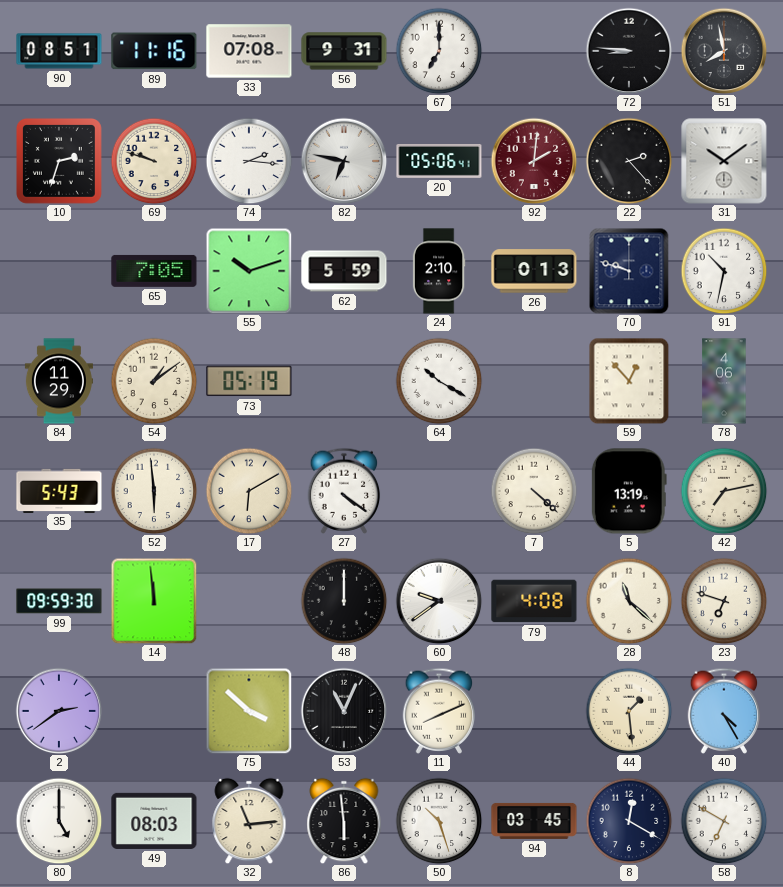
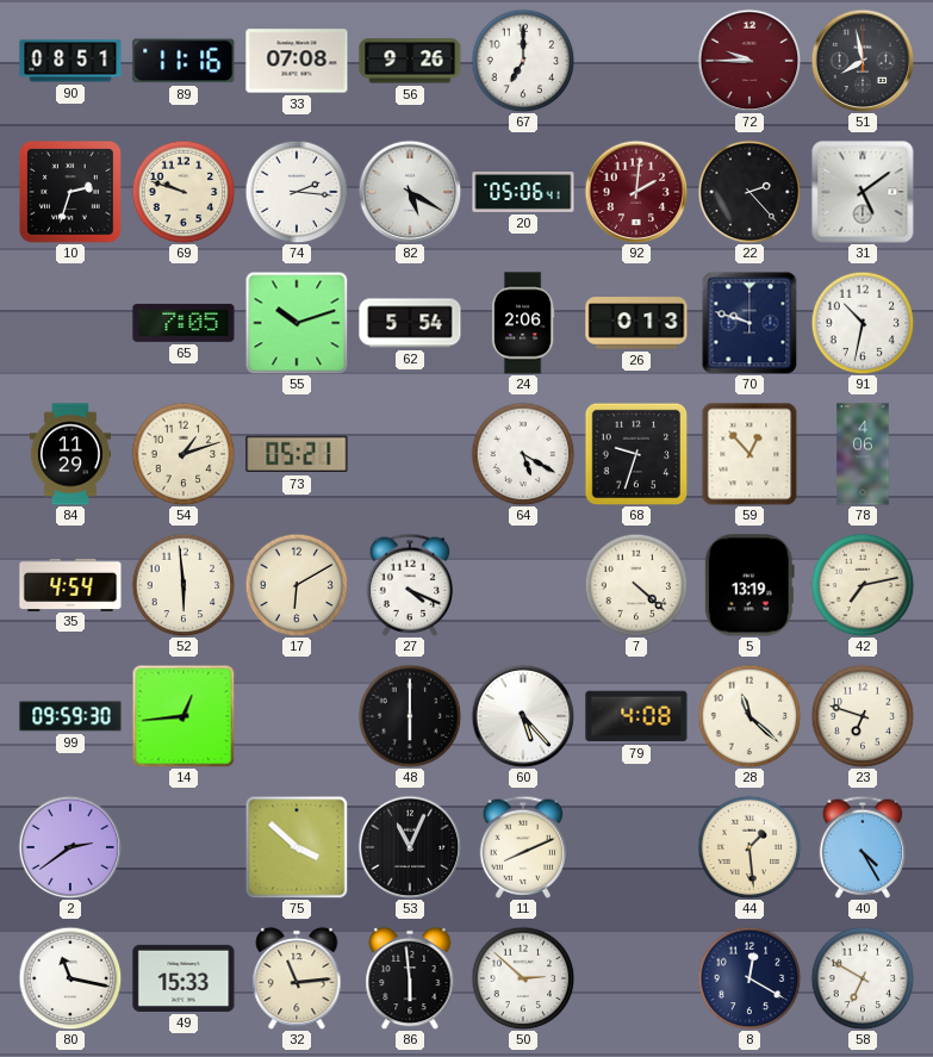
56: 9:31 -> 9:26 (410, 61)
72: 8:46 -> 9:45 (749, 61)
72 dial: black -> burgundy (749, 61)
82: 6:47 -> 5:20 (410, 192)
31: 10:09 -> 5:09 (863, 192)
62: 5:59 -> 5:54 (410, 323)
24: 2:10 -> 2:06 (523, 323)
54: 1:09 -> 1:12 (184, 454)
73: 05:19 -> 05:21 (297, 454)
64: 10:20 -> 5:20 (523, 454)
68: none -> 9:33 (636, 454)
35: 5:43 -> 4:54 (70, 584)
27: 4:21 -> 4:19 (410, 585)
14: 11:59 -> 12:44 (184, 716)
48: 12:00 -> 6:00 (410, 716)
60: 9:39 -> 5:23 (523, 716)
80: 5:00 -> 11:17 (70, 978)
49: 08:03 -> 15:33 (184, 978)
50: 10:27 -> 2:52 (523, 978)
94: 03:45 -> none (534, 821)
